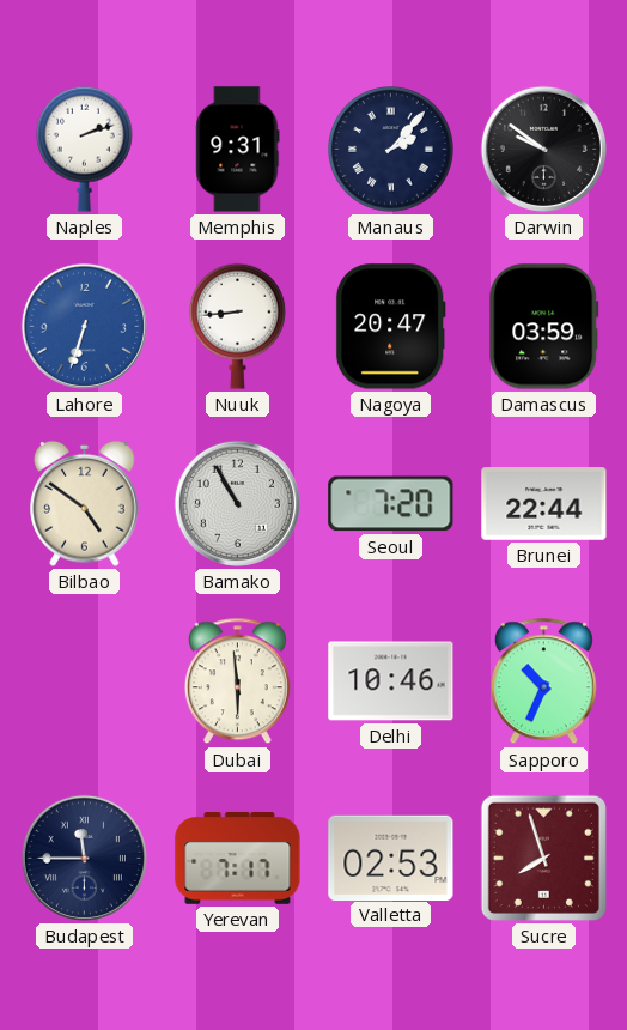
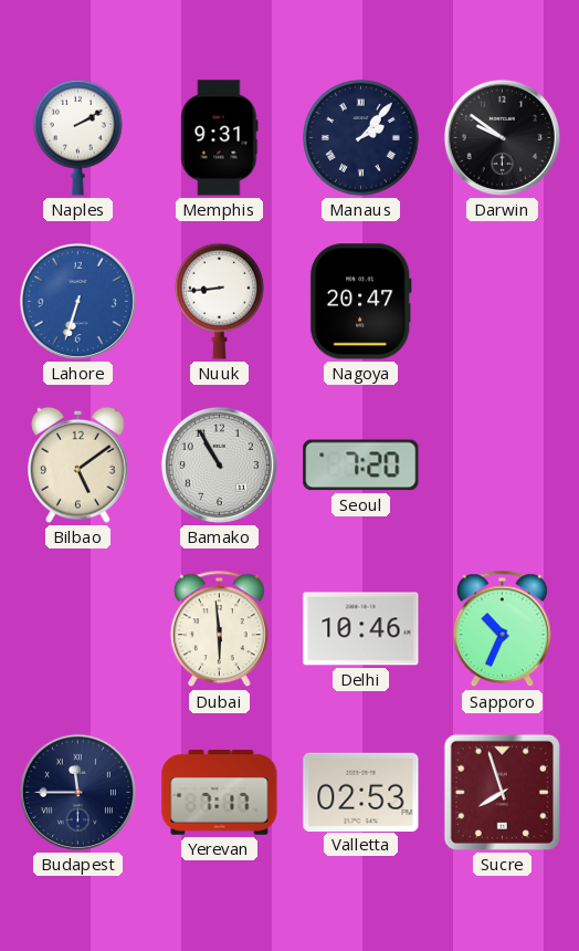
Naples: 2:12 -> 2:10 (77, 137)
Damascus: 03:59 -> none (544, 327)
Bilbao: 4:51 -> 5:09 (78, 464)
Brunei: 22:44 -> none (544, 504)
